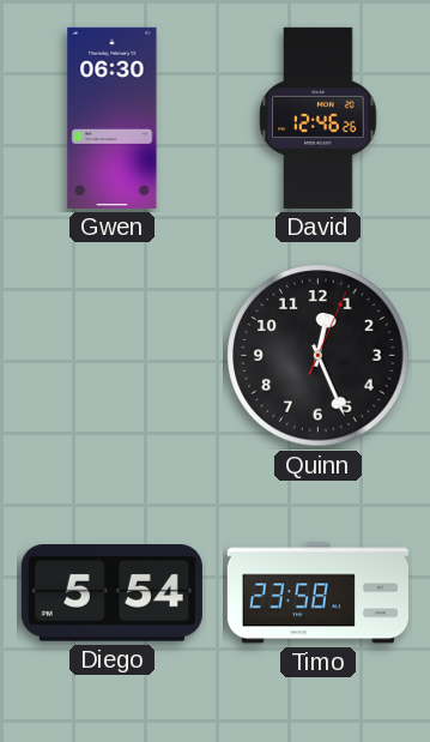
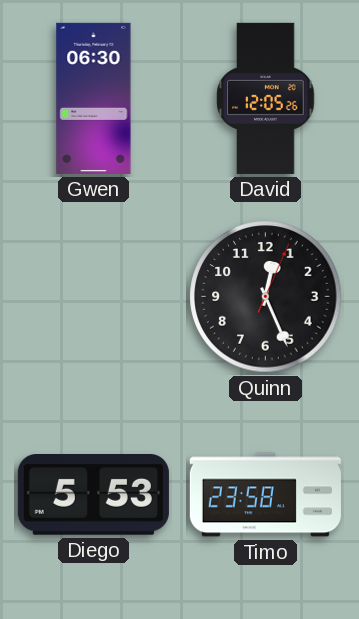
David: 12:46 -> 12:05 (266, 98)
Diego: 5:54 -> 5:53 (93, 495)
